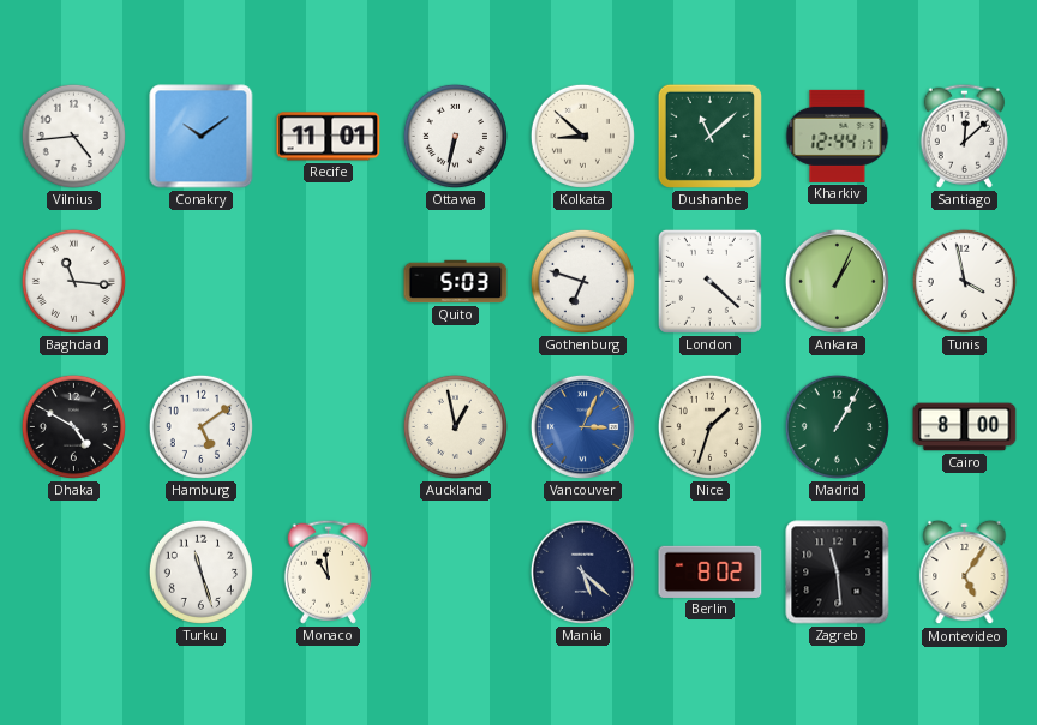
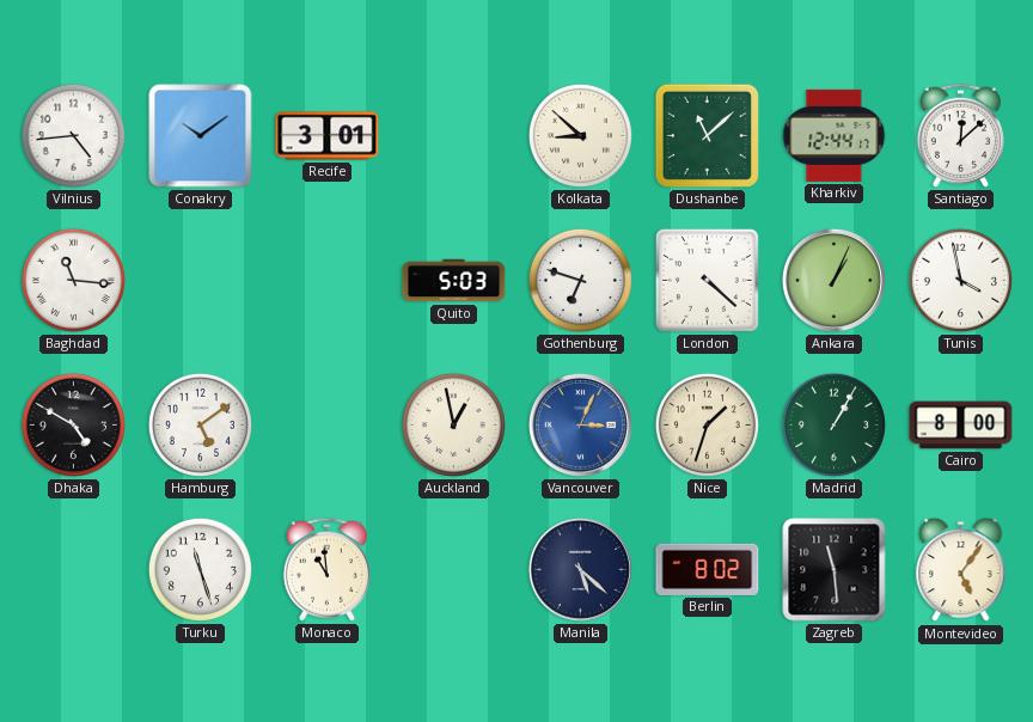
Recife: 11:01 -> 3:01 (328, 136)
Ottawa: 6:32 -> none (455, 136)
